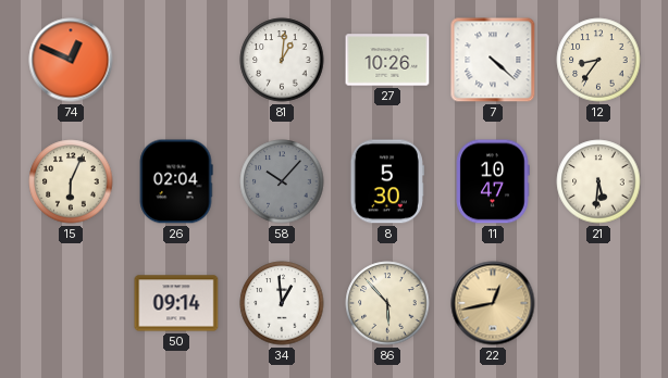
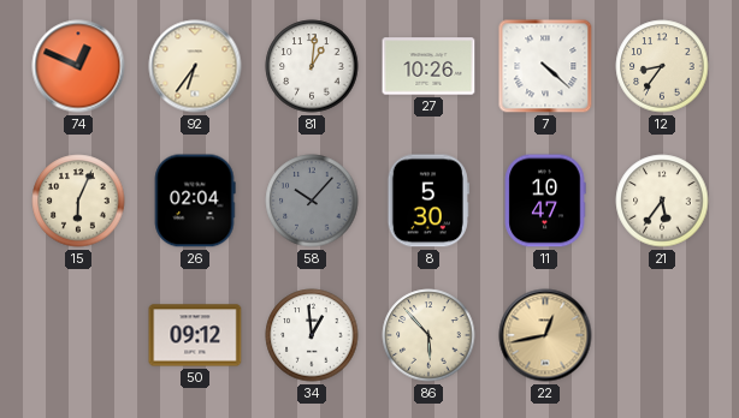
92: none -> 6:36 (195, 66)
21: 5:31 -> 5:36 (662, 201)
50: 09:14 -> 09:12 (195, 335)
